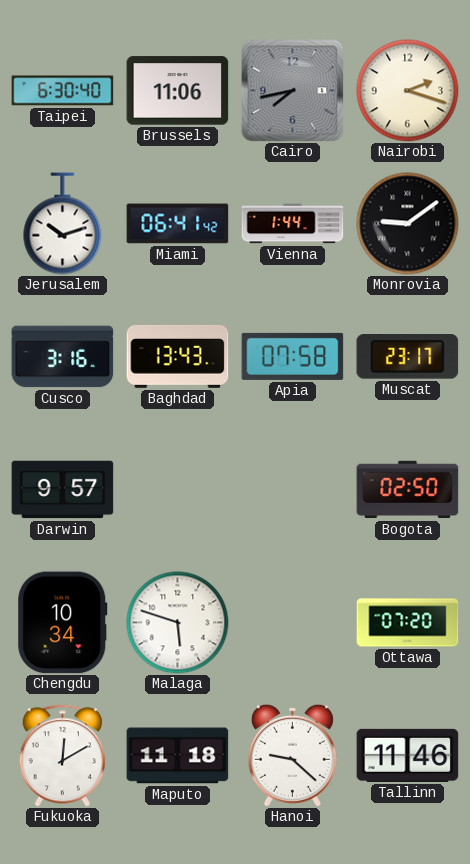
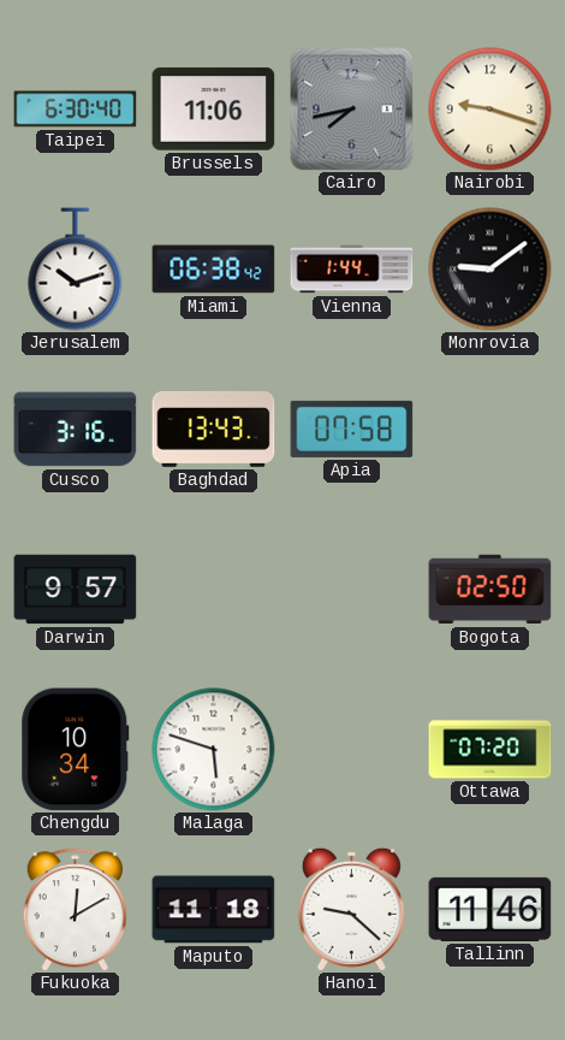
Nairobi: 2:18 -> 9:18 (490, 110)
Miami: 06:41 -> 06:38 (214, 270)
Muscat: 23:17 -> none (408, 357)
